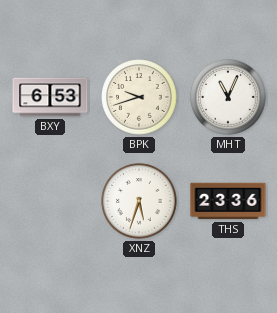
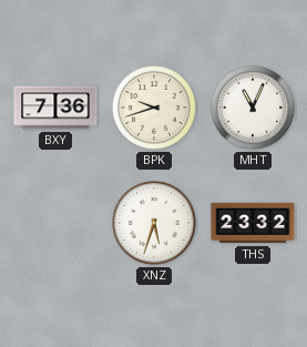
BXY: 6:53 -> 7:36 (55, 108)
THS: 23:36 -> 23:32 (253, 223)
